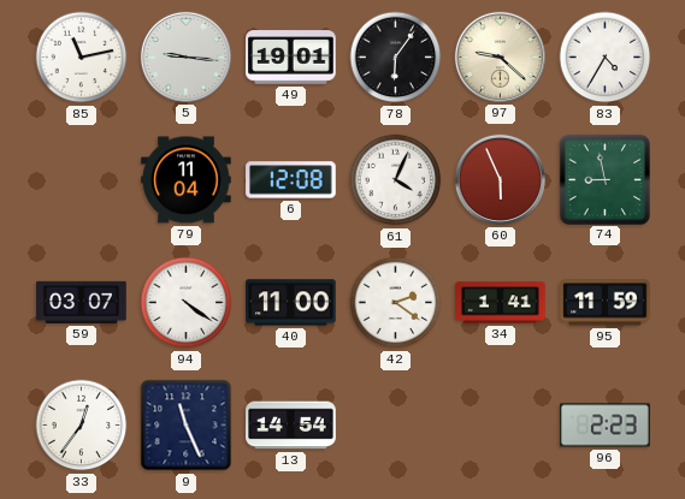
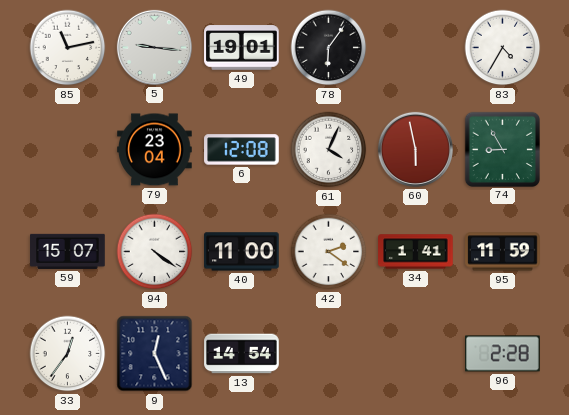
97: 9:22 -> none (500, 57)
79: 11:04 -> 23:04 (155, 150)
60: 5:56 -> 5:58 (415, 149)
74: 8:58 -> 8:55 (502, 149)
59: 03:07 -> 15:07 (68, 251)
9: 11:26 -> 12:26 (155, 354)
96: 2:23 -> 2:28 (503, 354)
